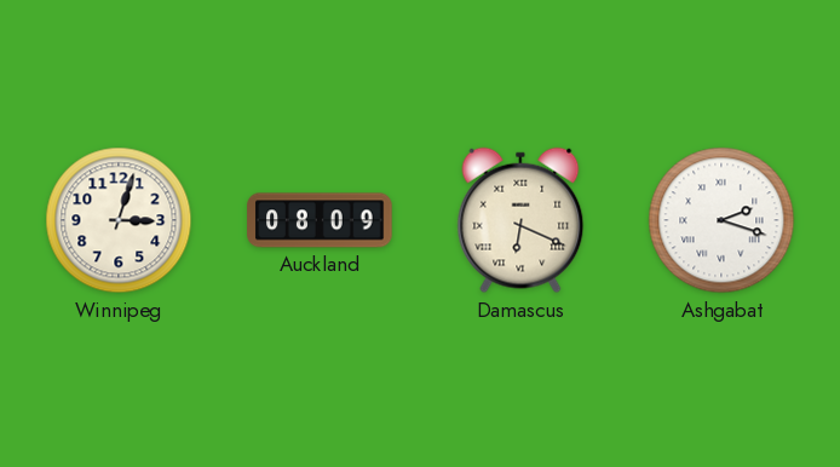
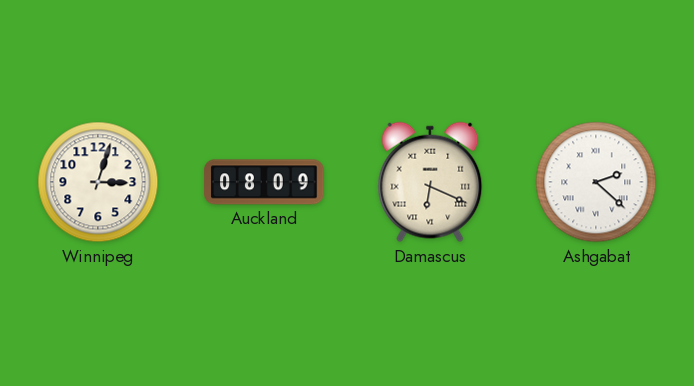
Ashgabat: 2:18 -> 2:22 (596, 182)
